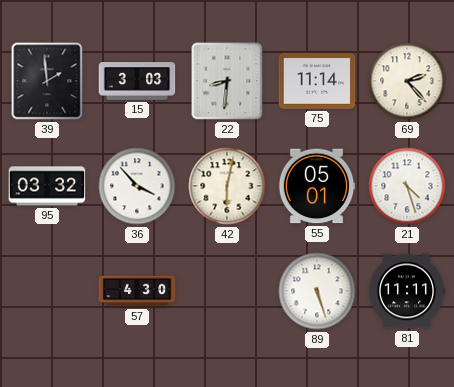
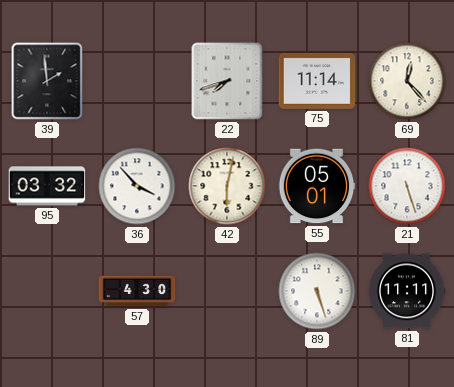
15: 3:03 -> none (137, 81)
22: 8:31 -> 7:42 (227, 81)
69: 2:23 -> 12:23 (407, 81)
21: 4:27 -> 5:27 (407, 186)
